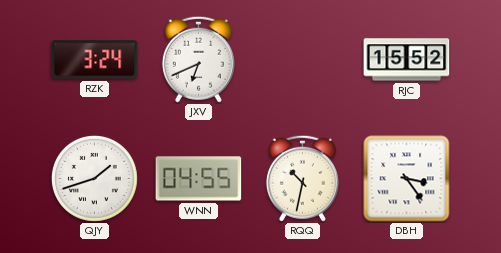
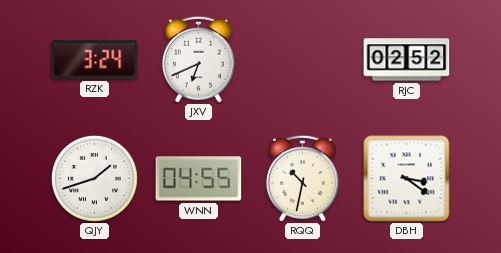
RJC: 15:52 -> 02:52 (407, 60)
DBH: 3:24 -> 3:21 (407, 179)
